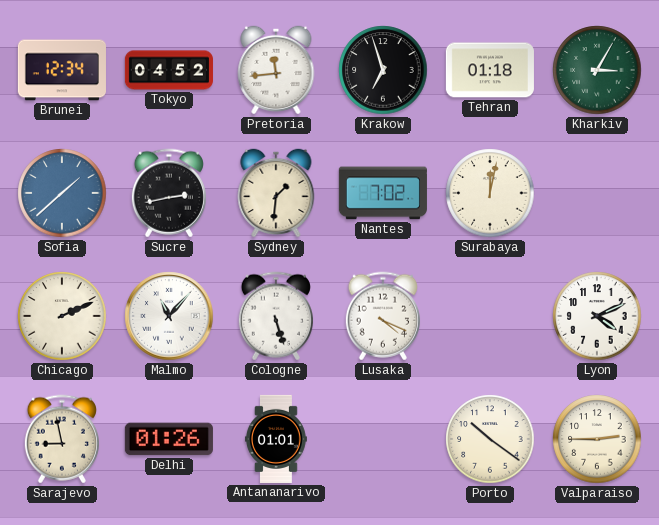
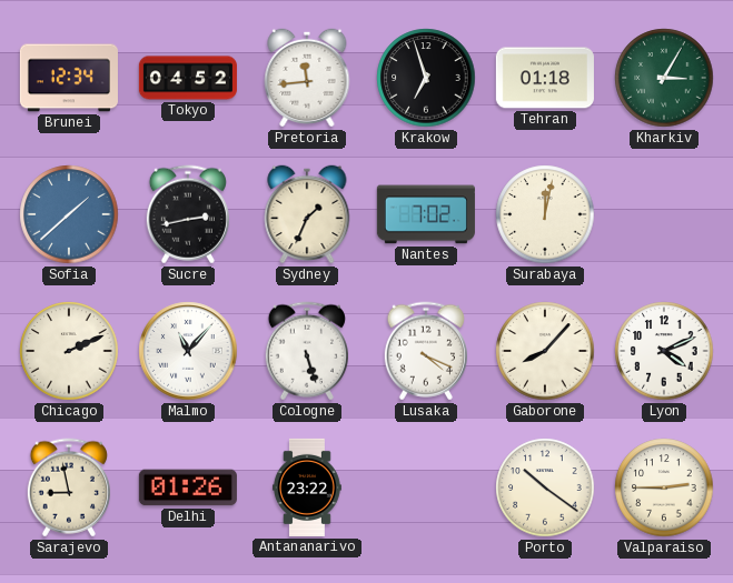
Sydney: 1:31 -> 1:34 (307, 214)
Gaborone: none -> 8:07 (545, 351)
Antananarivo: 01:01 -> 23:22 (307, 487)
